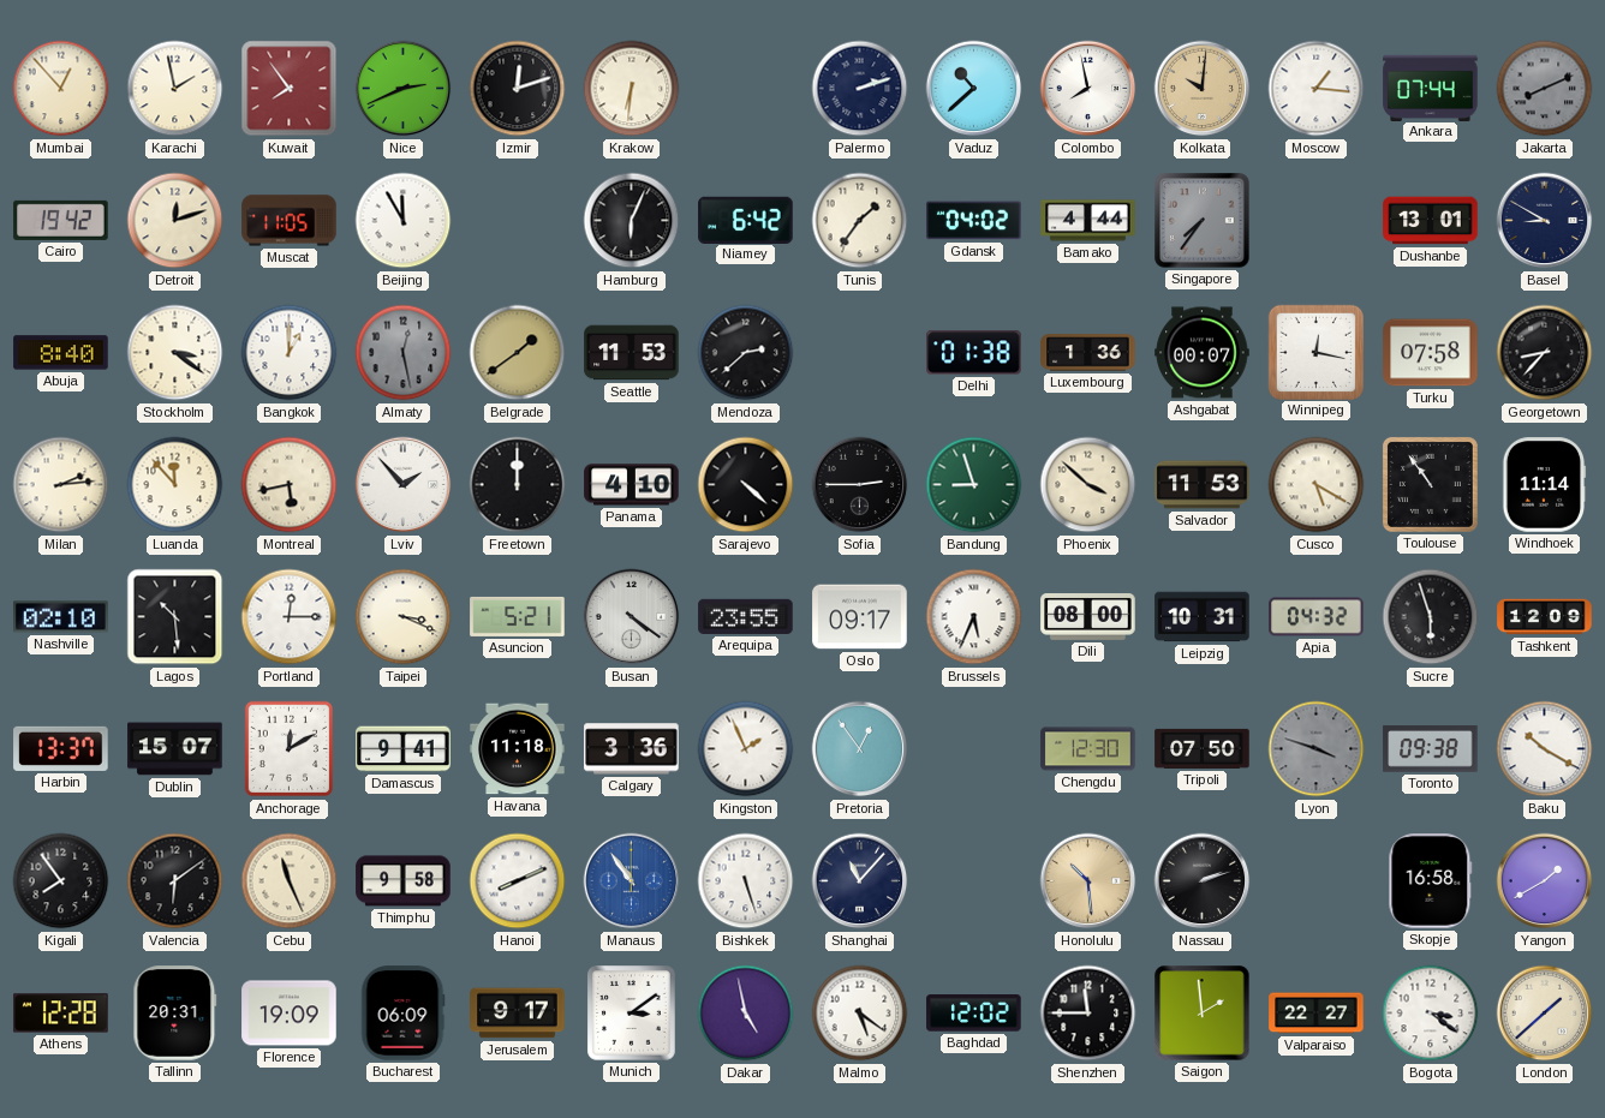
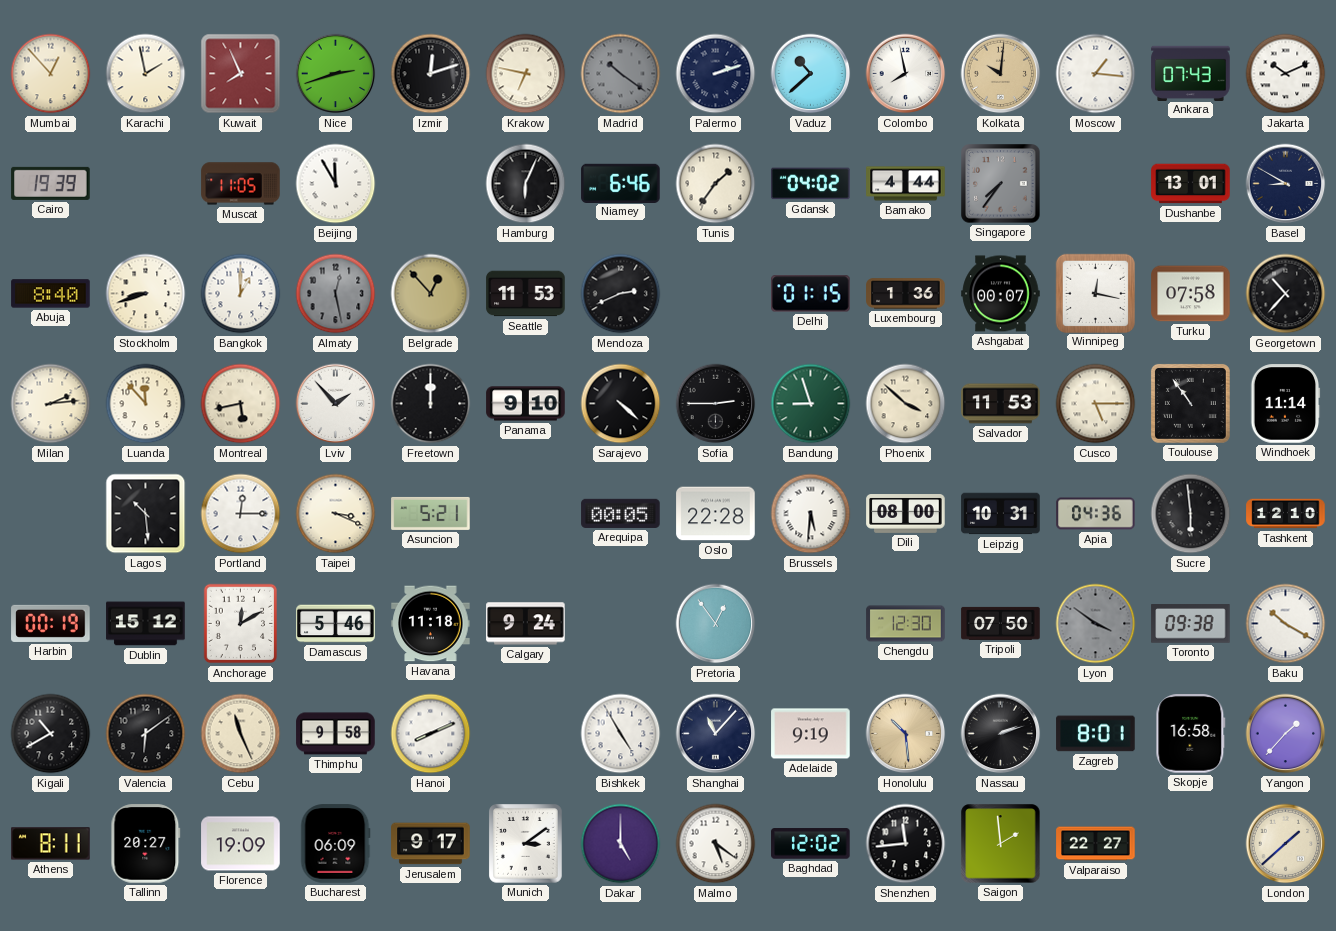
Kuwait: 7:54 -> 7:56 (241, 74)
Nice: 2:41 -> 2:42 (336, 74)
Krakow: 6:31 -> 6:47 (526, 74)
Madrid: none -> 10:21 (621, 74)
Ankara: 07:44 -> 07:43 (1191, 73)
Jakarta: 8:11 -> 10:11 (1286, 74)
Jakarta dial: grey -> white (1286, 74)
Cairo: 19:42 -> 19:39 (51, 183)
Detroit: 12:12 -> none (175, 221)
Niamey: 6:42 -> 6:46 (621, 183)
Stockholm: 3:21 -> 8:42 (146, 294)
Belgrade: 1:39 -> 12:53 (431, 294)
Mendoza: 2:38 -> 2:41 (621, 294)
Delhi: 01:38 -> 01:15 (811, 294)
Georgetown: 8:37 -> 10:37 (1286, 294)
Panama: 4:10 -> 9:10 (526, 404)
Cusco: 5:20 -> 5:15 (1096, 404)
Nashville: 02:10 -> none (61, 617)
Busan: 4:21 -> none (632, 617)
Arequipa: 23:55 -> 00:05 (621, 513)
Oslo: 09:17 -> 22:28 (716, 514)
Brussels: 5:34 -> 5:31 (811, 514)
Apia: 04:32 -> 04:36 (1096, 514)
Sucre: 5:57 -> 5:59 (1191, 514)
Tashkent: 12:09 -> 12:10 (1286, 514)
Harbin: 13:37 -> 00:19 (51, 623)
Dublin: 15:07 -> 15:12 (146, 624)
Damascus: 9:41 -> 5:46 (336, 624)
Calgary: 3:36 -> 9:24 (526, 624)
Kingston: 1:56 -> none (746, 749)
Lyon: 3:48 -> 3:51 (1096, 624)
Kigali: 7:54 -> 10:40 (51, 734)
Manaus: 10:54 -> none (632, 881)
Bishkek: 5:27 -> 4:55 (621, 734)
Adelaide: none -> 9:19 (811, 734)
Zagreb: none -> 8:01 (1096, 734)
Yangon: 1:40 -> 1:37 (1286, 734)
Athens: 12:28 -> 8:11 (51, 844)
Tallinn: 20:31 -> 20:27 (146, 844)
Dakar: 4:58 -> 5:00 (621, 844)
Shenzhen: 11:45 -> 11:44 (906, 844)
Bogota: 3:21 -> none (1431, 1014)
